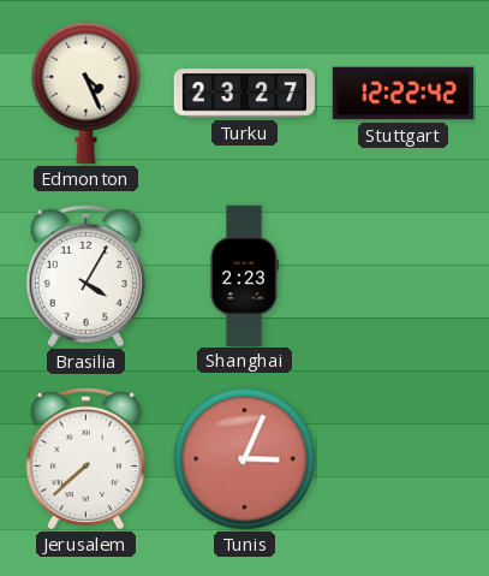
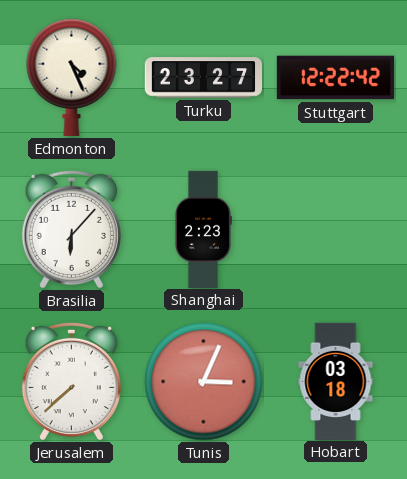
Brasilia: 4:05 -> 6:07 (71, 229)
Hobart: none -> 03:18 (336, 381)
